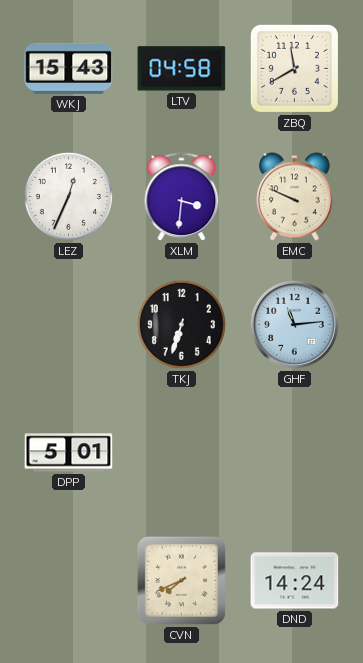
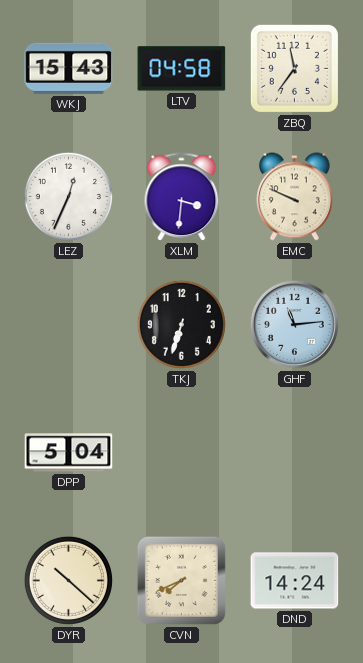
ZBQ: 11:40 -> 11:36 (294, 68)
DPP: 5:01 -> 5:04 (69, 453)
DYR: none -> 10:22 (68, 580)
